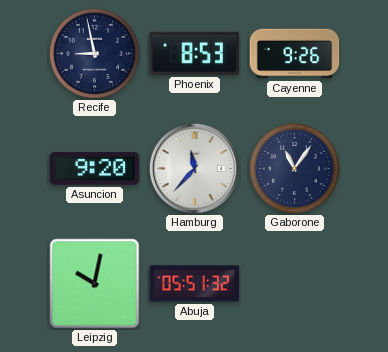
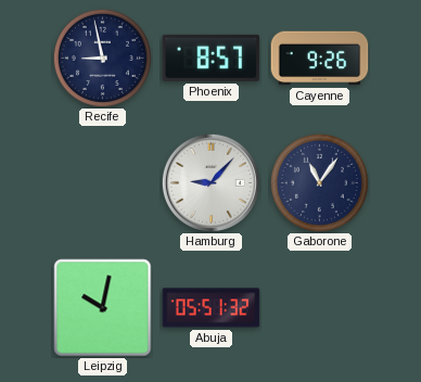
Phoenix: 8:53 -> 8:57 (212, 58)
Asuncion: 9:20 -> none (95, 169)
Hamburg: 11:37 -> 9:07 (210, 182)
